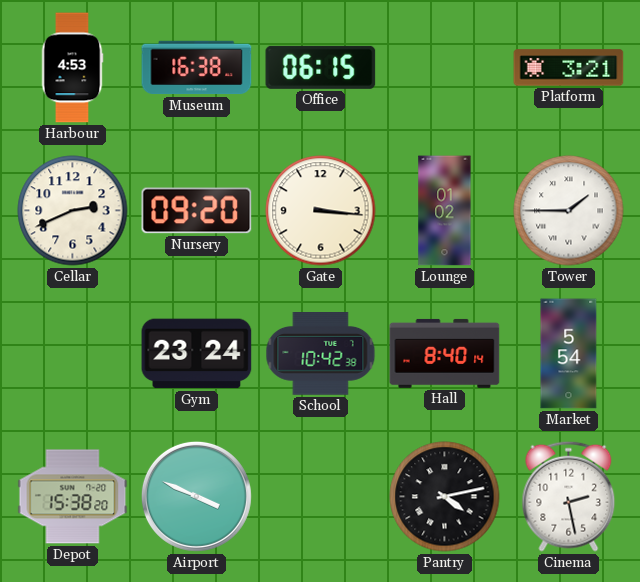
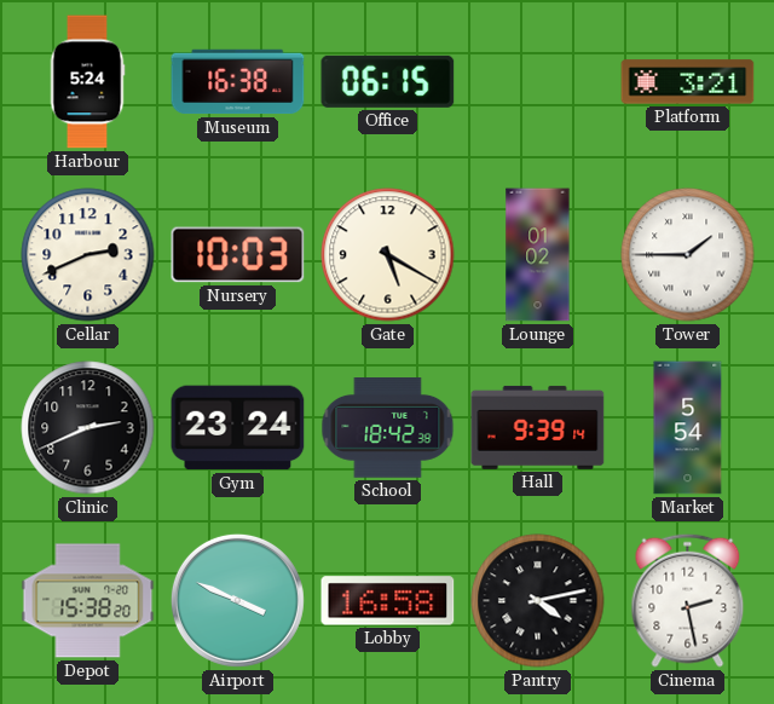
Harbour: 4:53 -> 5:24 (87, 82)
Nursery: 09:20 -> 10:03 (238, 255)
Gate: 3:16 -> 5:20 (388, 255)
Clinic: none -> 2:41 (88, 428)
School: 10:42 -> 18:42 (388, 428)
Hall: 8:40 -> 9:39 (538, 427)
Lobby: none -> 16:58 (388, 601)
